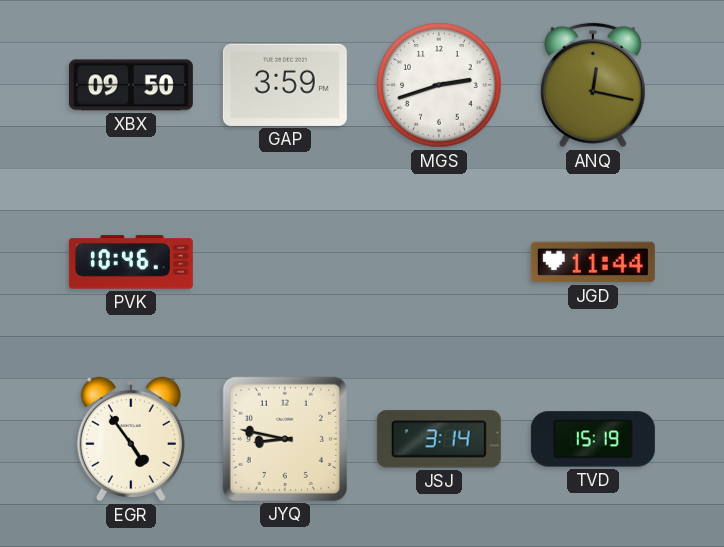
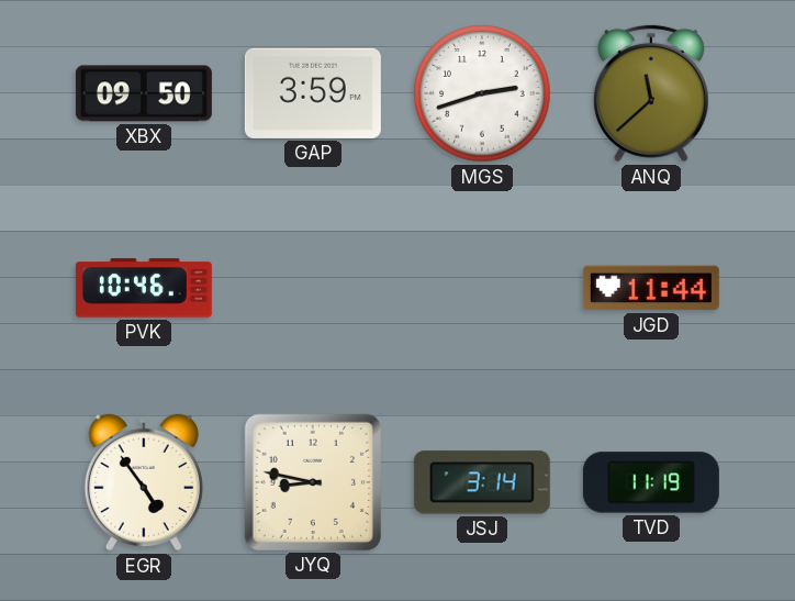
ANQ: 12:17 -> 11:38 (651, 93)
TVD: 15:19 -> 11:19 (651, 482)
